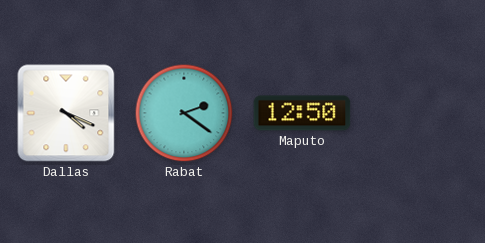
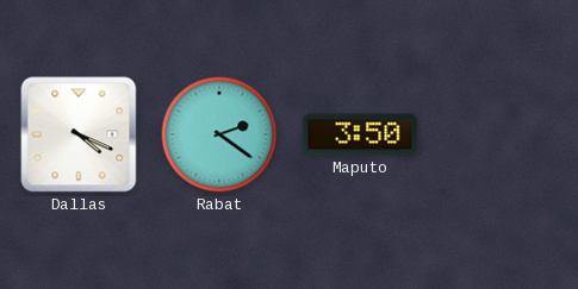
Maputo: 12:50 -> 3:50 (360, 134)
